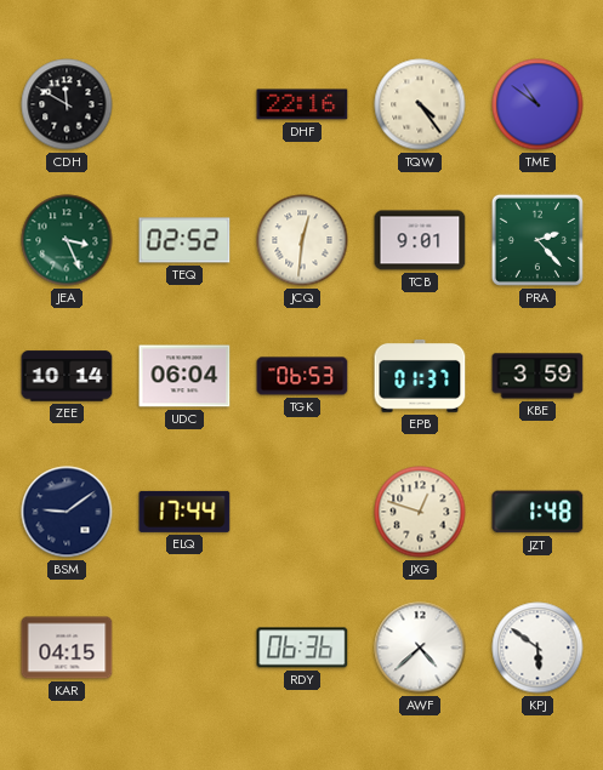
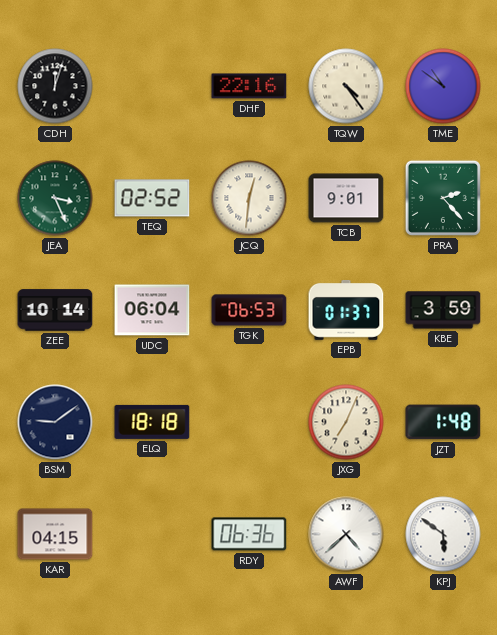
CDH: 11:50 -> 12:03 (55, 86)
ELQ: 17:44 -> 18:18 (152, 422)
JXG: 12:48 -> 7:04 (346, 422)
